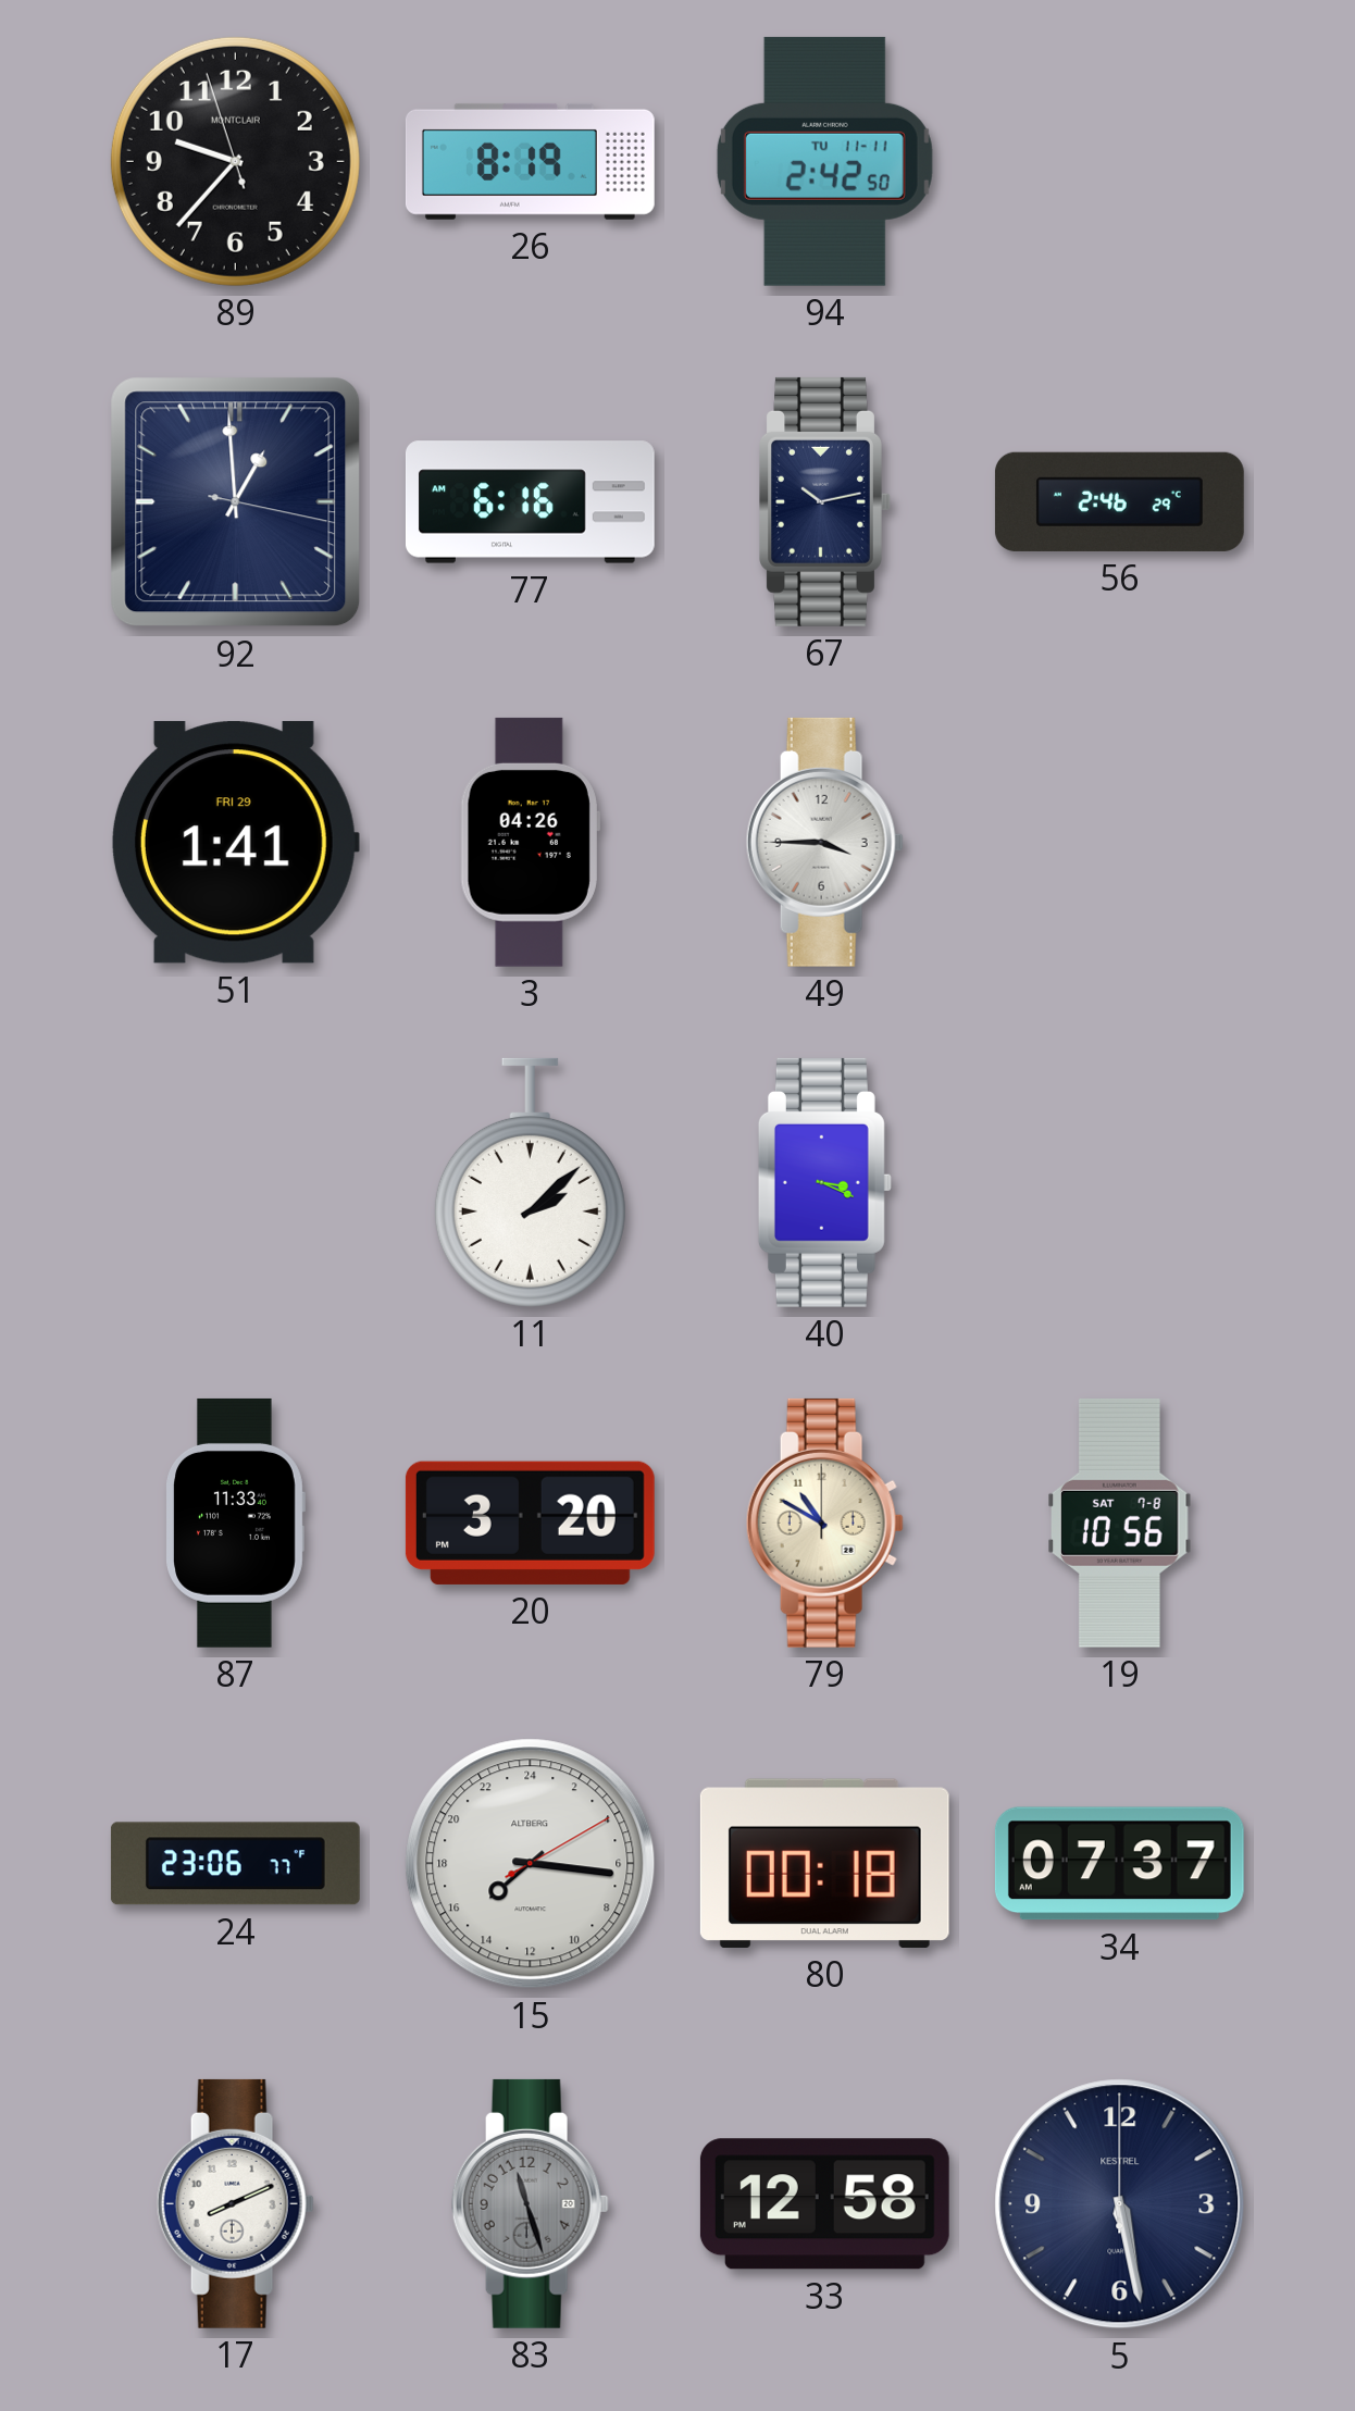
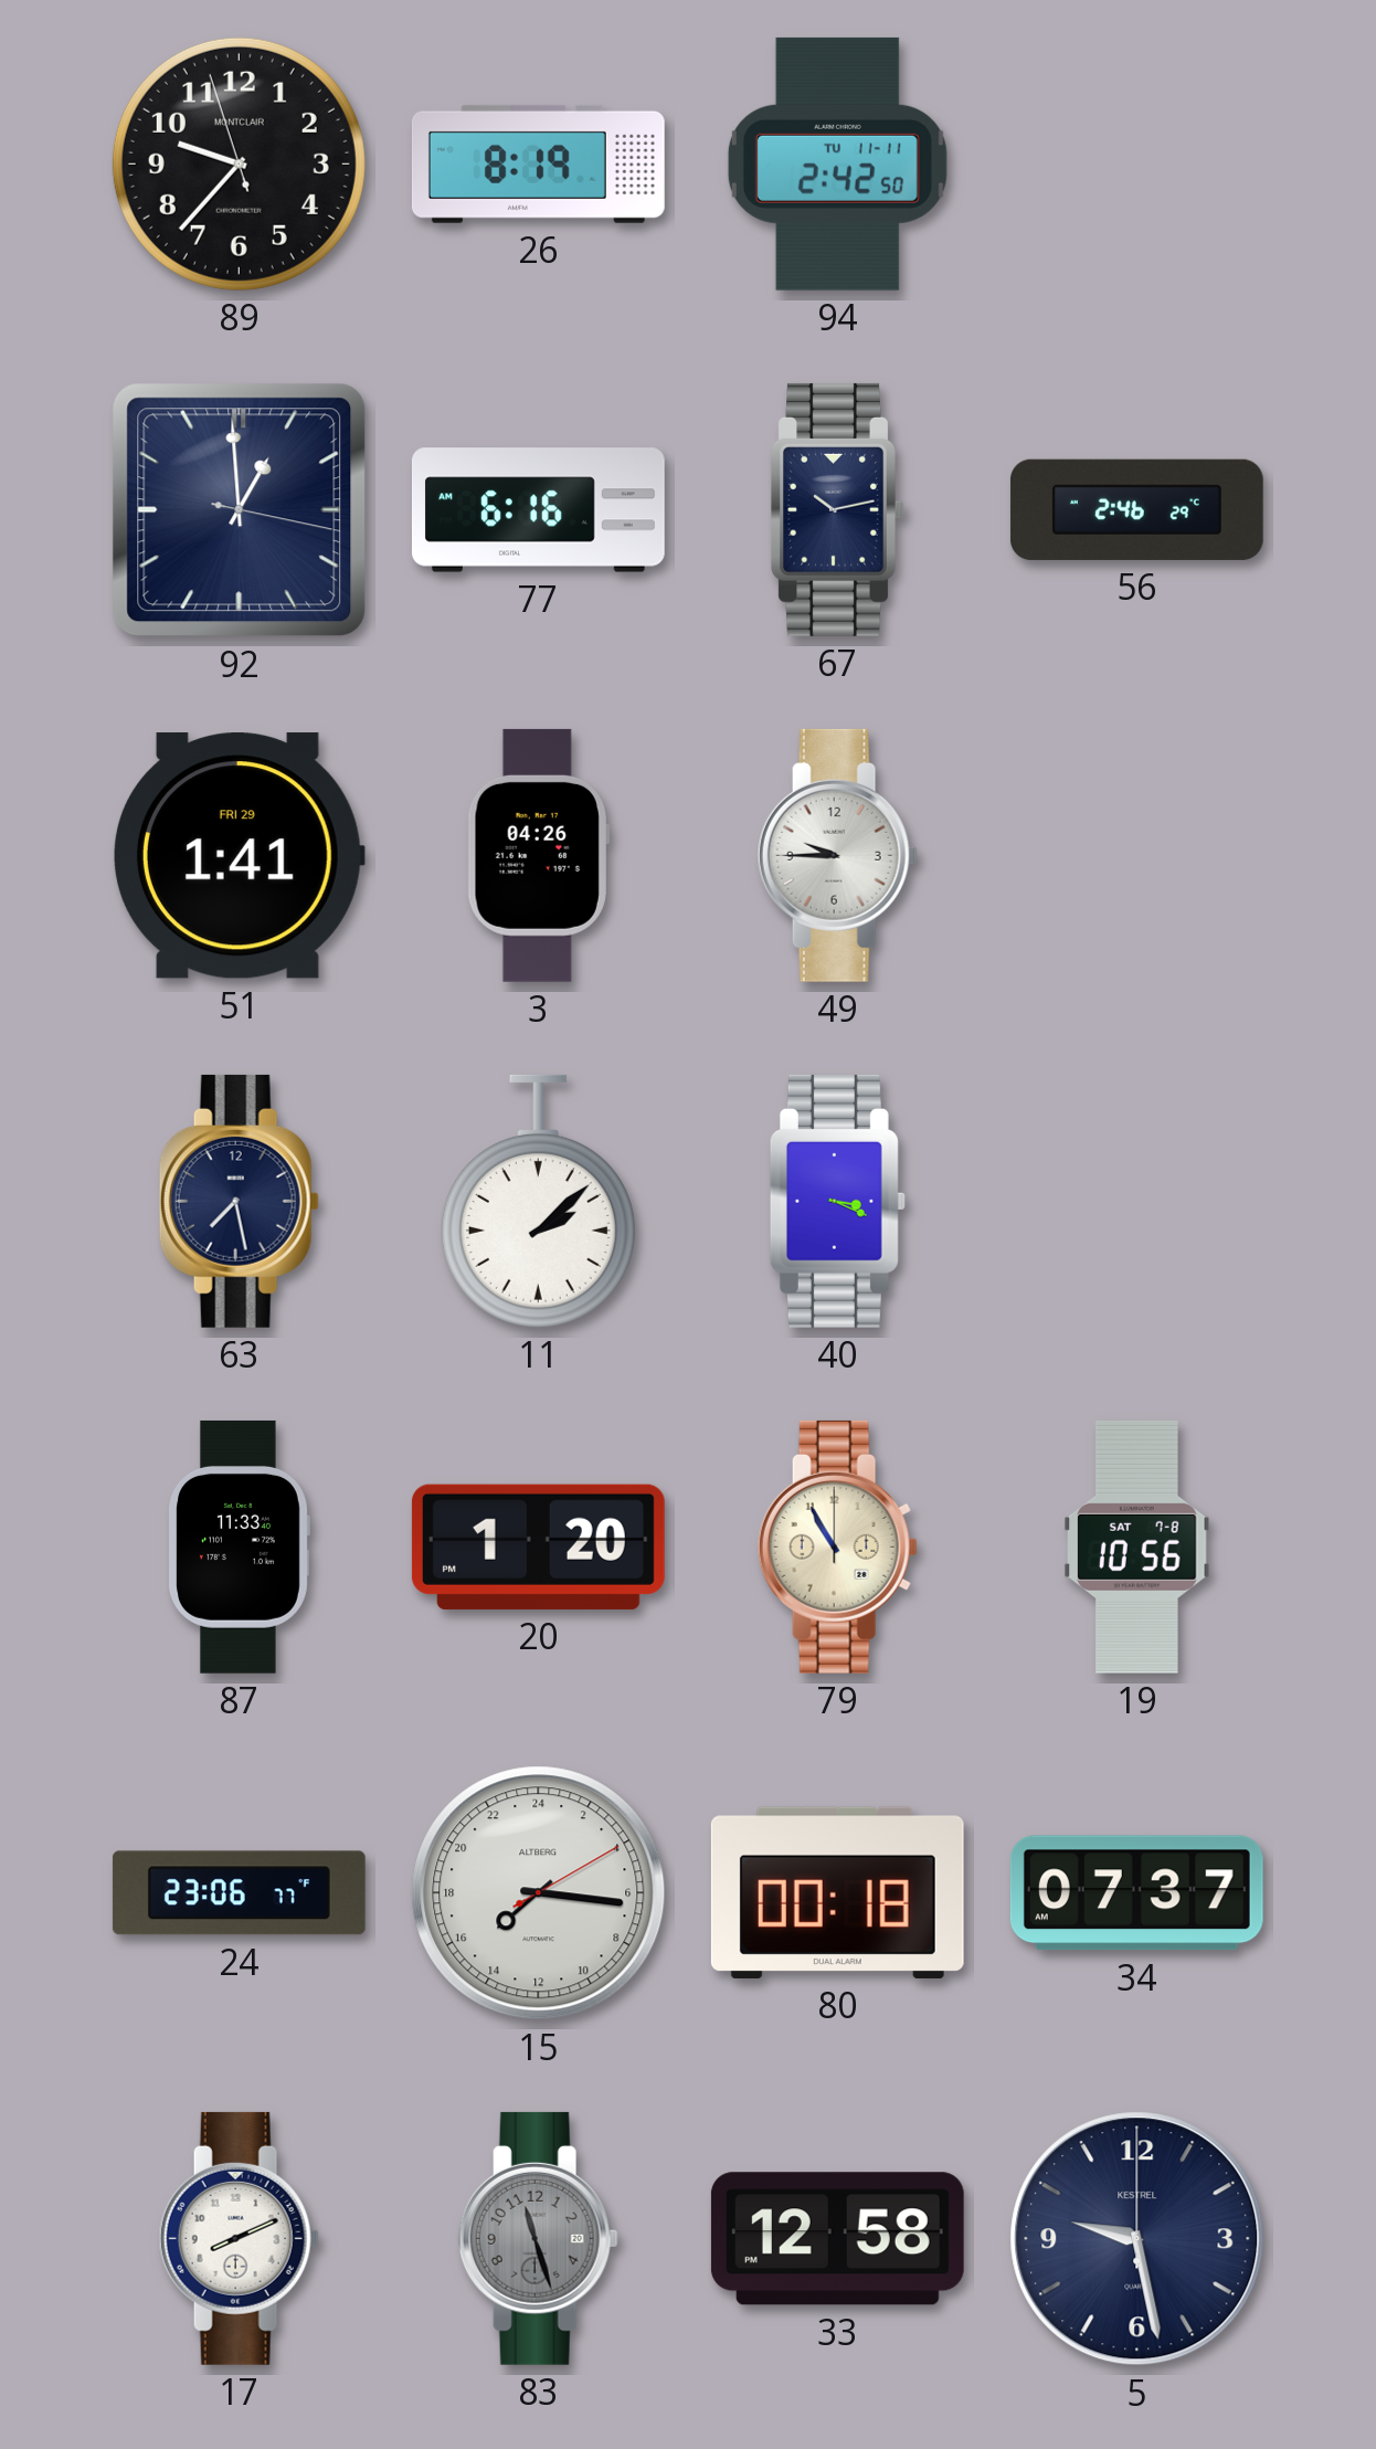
49: 3:45 -> 9:45 (837, 855)
63: none -> 7:28 (239, 1201)
20: 3:20 -> 1:20 (538, 1547)
79: 10:50 -> 10:55 (837, 1547)
5: 5:28 -> 9:28 (1137, 2239)
